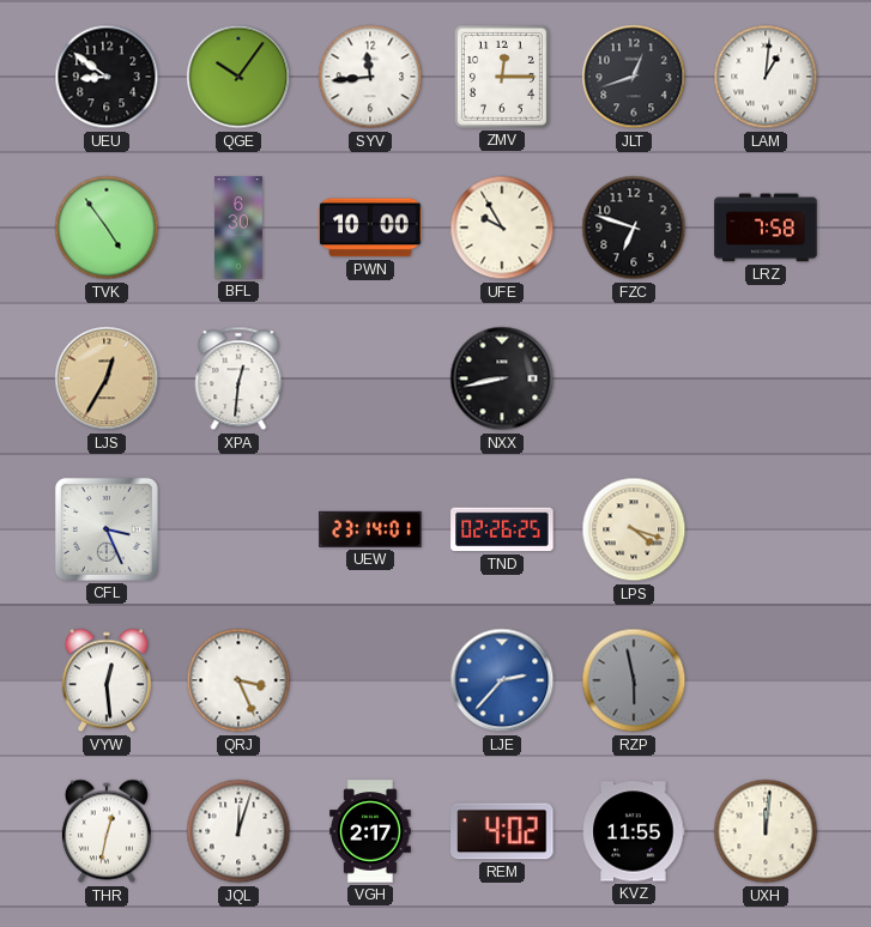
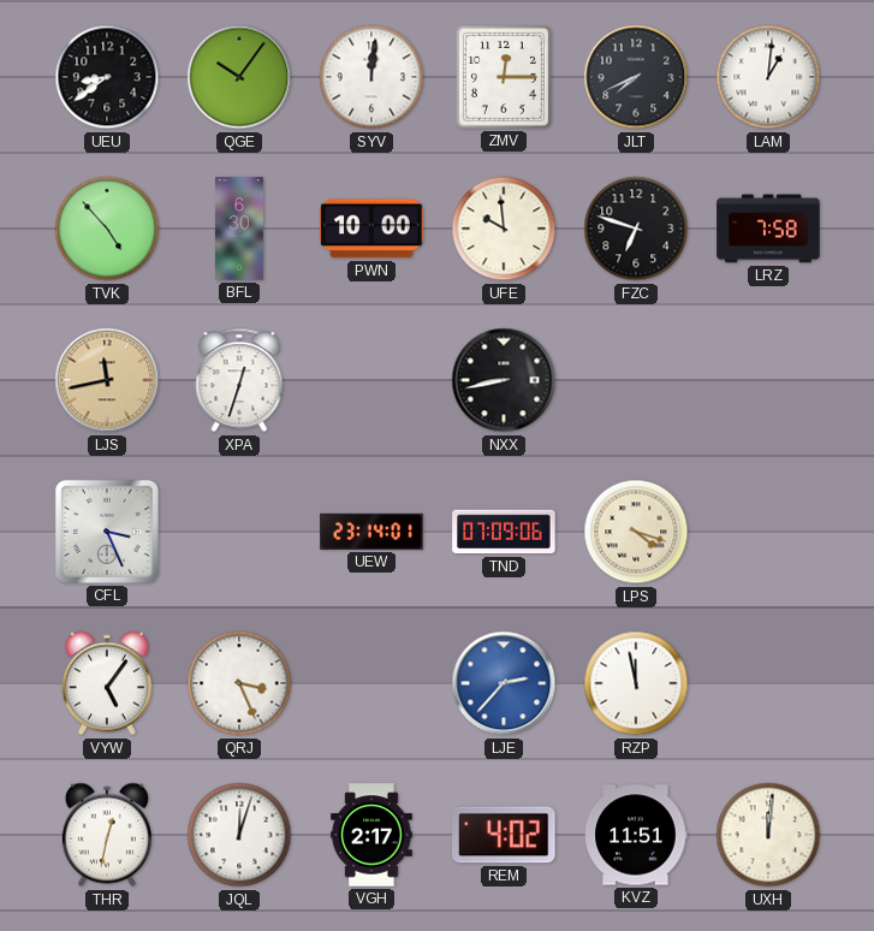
UEU: 8:51 -> 8:39 (107, 77)
SYV: 11:44 -> 12:01 (371, 77)
JLT: 12:42 -> 7:41 (636, 77)
TVK: 4:54 -> 4:53 (107, 229)
UFE: 9:55 -> 9:59 (504, 229)
LJS: 12:35 -> 11:43 (107, 380)
XPA: 12:31 -> 12:33 (239, 380)
TND: 02:26 -> 07:09 (504, 532)
VYW: 12:29 -> 5:06 (107, 683)
RZP: 5:58 -> 11:58 (636, 683)
RZP dial: grey -> white (636, 683)
KVZ: 11:55 -> 11:51 (636, 835)
